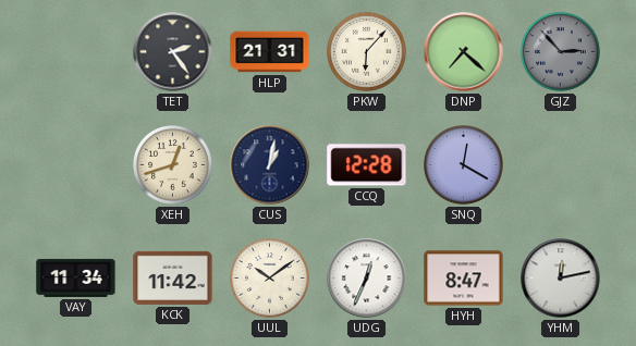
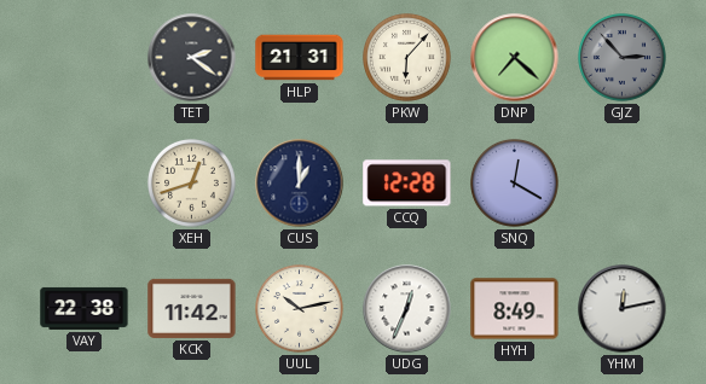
TET: 2:24 -> 2:21 (192, 58)
CUS: 1:02 -> 1:00 (300, 184)
VAY: 11:34 -> 22:38 (85, 308)
UUL: 10:09 -> 10:13 (300, 309)
HYH: 8:47 -> 8:49 (515, 309)
